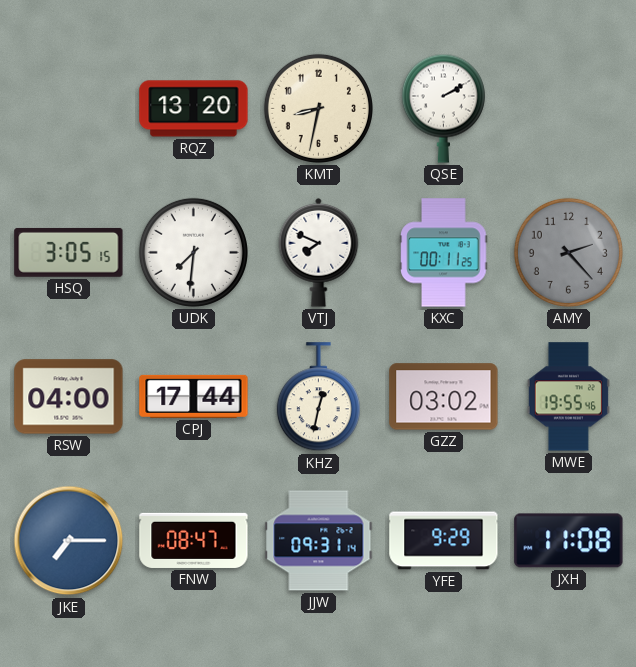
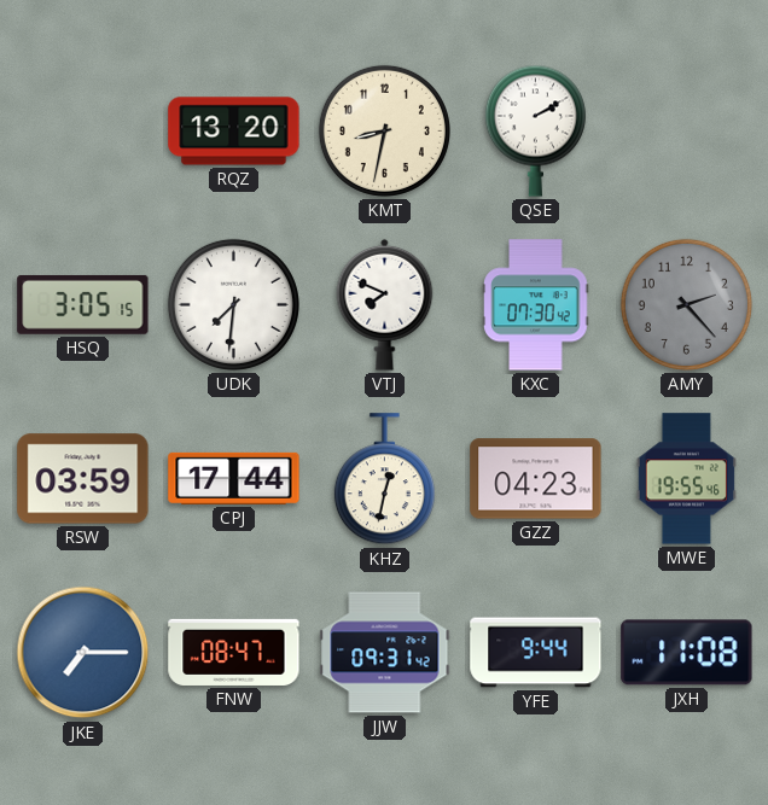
KXC: 00:11 -> 07:30 (536, 305)
RSW: 04:00 -> 03:59 (83, 479)
GZZ: 03:02 -> 04:23 (536, 479)
JJW: 09:31:14 -> 09:31:42 (385, 653)
YFE: 9:29 -> 9:44 (536, 653)
